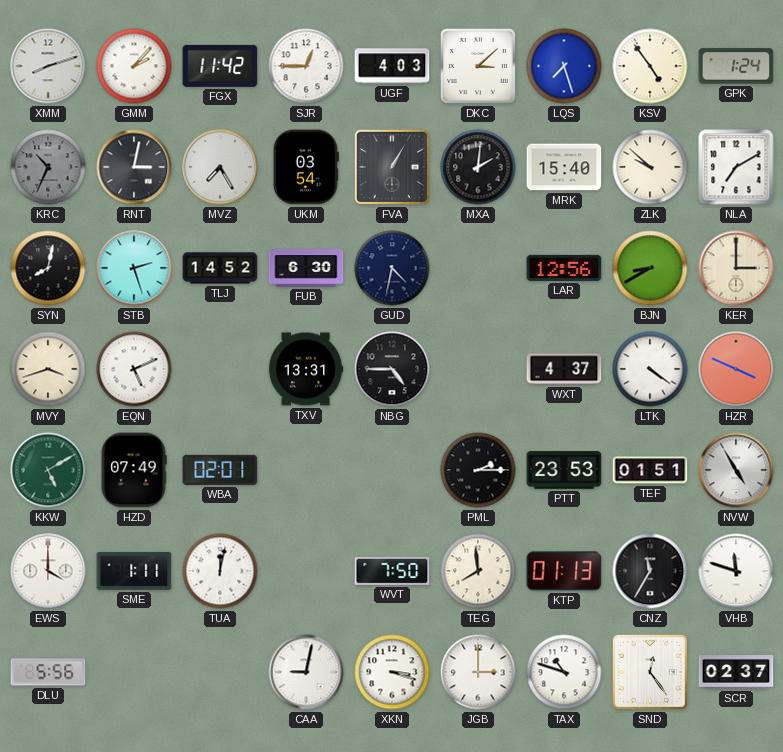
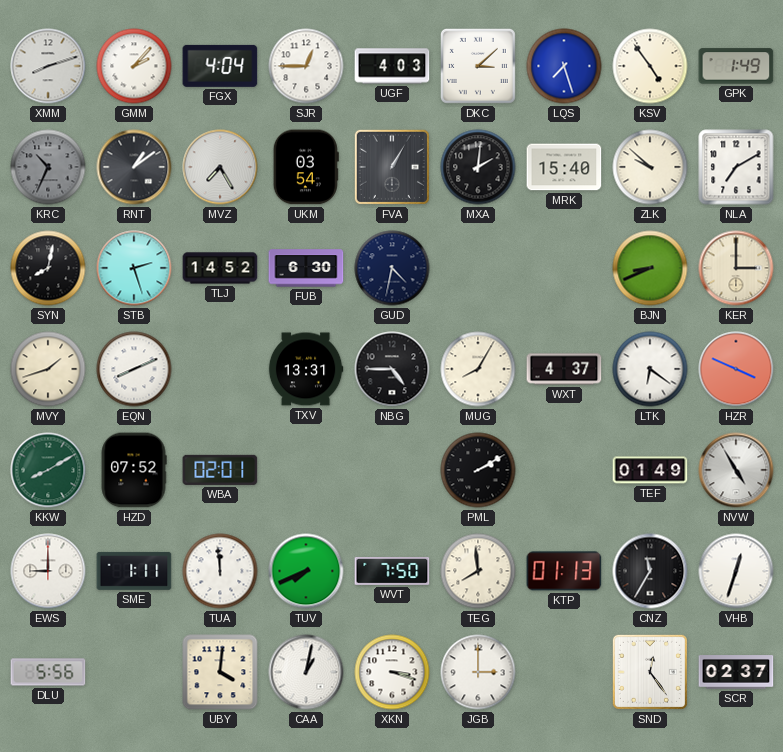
FGX: 11:42 -> 4:04 (220, 66)
GPK: 1:24 -> 1:49 (736, 66)
RNT: 3:02 -> 1:09 (134, 167)
LAR: 12:56 -> none (564, 268)
BJN: 8:40 -> 8:41 (650, 268)
MVY: 3:42 -> 1:42 (48, 369)
EQN: 5:11 -> 8:11 (134, 369)
MUG: none -> 8:05 (478, 369)
LTK: 4:21 -> 6:21 (650, 369)
KKW: 5:10 -> 8:10 (48, 470)
HZD: 07:49 -> 07:52 (134, 470)
PML: 2:15 -> 2:10 (478, 470)
PTT: 23:53 -> none (564, 470)
TEF: 01:51 -> 01:49 (650, 470)
EWS: 4:00 -> 9:00 (48, 571)
TUA: 12:02 -> 11:59 (220, 571)
TUV: none -> 7:41 (306, 571)
VHB: 11:48 -> 12:33 (736, 571)
UBY: none -> 4:01 (220, 672)
CAA: 9:02 -> 1:02 (306, 672)
TAX: 10:48 -> none (564, 672)
